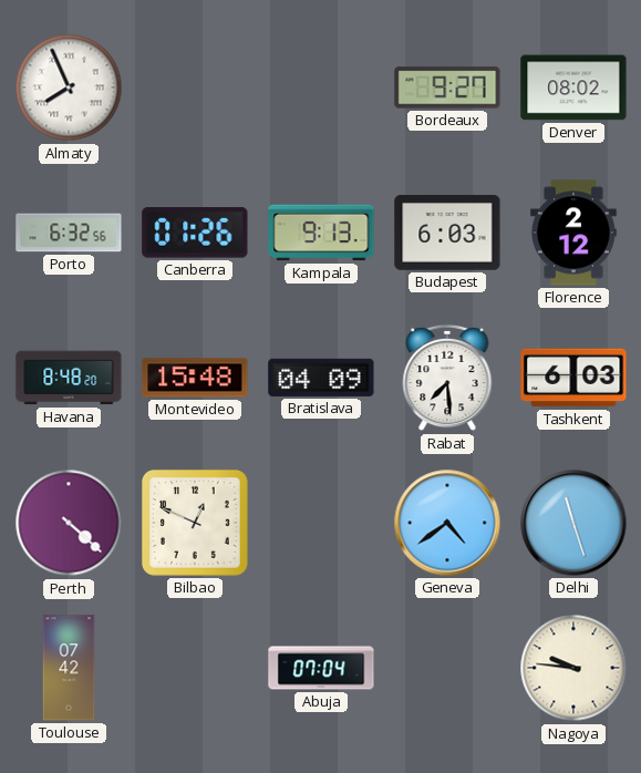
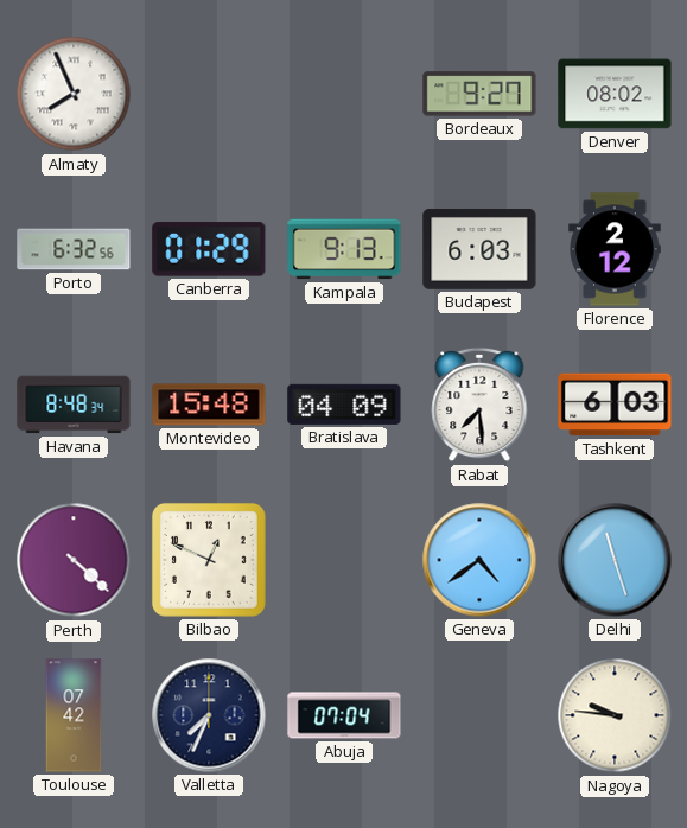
Canberra: 01:26 -> 01:29 (209, 249)
Havana: 8:48:20 -> 8:48:34 (74, 405)
Valletta: none -> 7:34 (209, 715)
